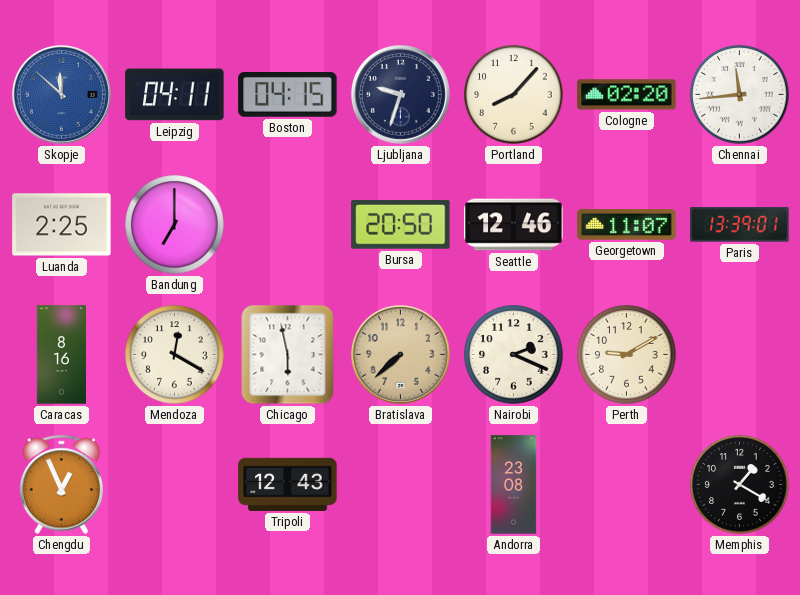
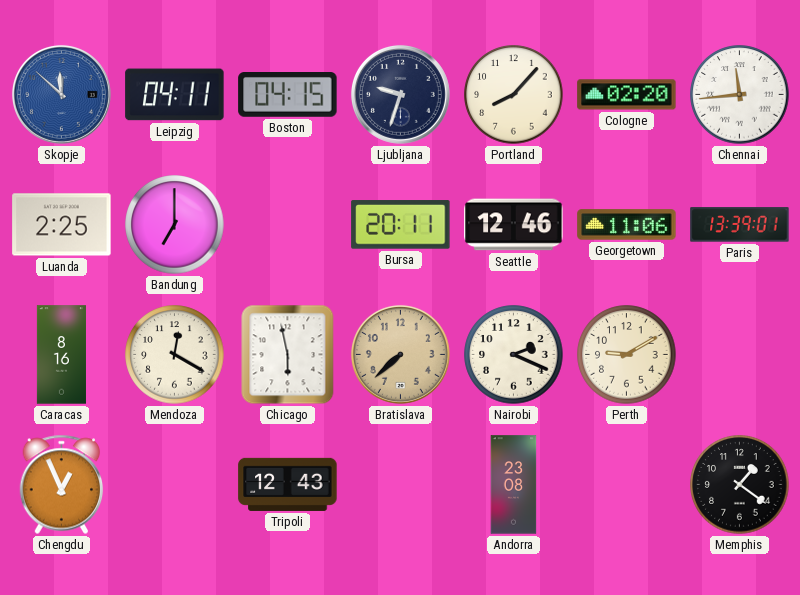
Bursa: 20:50 -> 20:11 (401, 225)
Georgetown: 11:07 -> 11:06 (627, 225)
Memphis: 1:20 -> 1:21 (740, 485)
